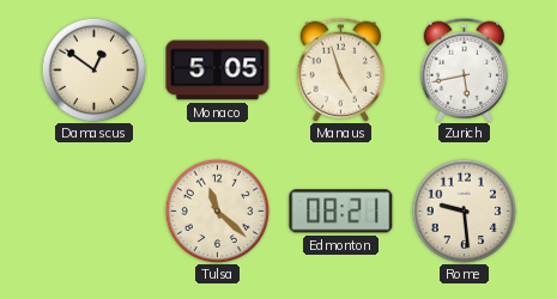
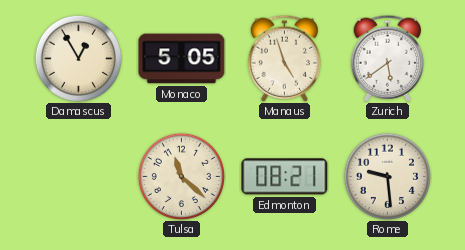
Damascus: 12:51 -> 12:55 (78, 58)
Zurich: 5:43 -> 5:39 (388, 58)
